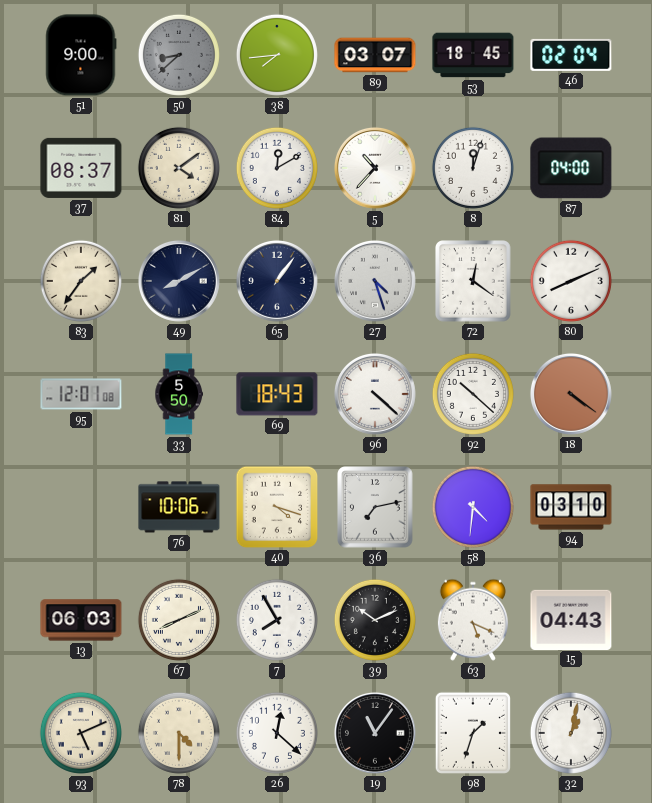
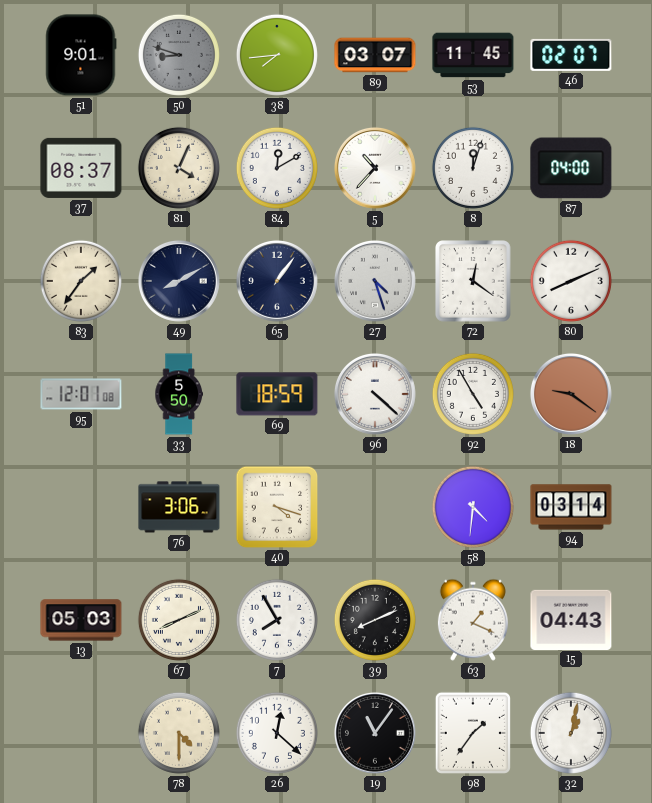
51: 9:00 -> 9:01 (81, 55)
50: 8:38 -> 8:48 (179, 55)
53: 18:45 -> 11:45 (473, 55)
46: 02:04 -> 02:07 (571, 55)
81: 4:09 -> 4:04 (179, 168)
69: 18:43 -> 18:59 (277, 394)
92: 10:22 -> 4:55 (473, 394)
18: 4:21 -> 9:21 (571, 394)
76: 10:06 -> 3:06 (179, 507)
36: 7:13 -> none (375, 507)
94: 03:10 -> 03:14 (571, 507)
13: 06:03 -> 05:03 (81, 620)
39: 10:11 -> 8:11 (375, 620)
63: 5:19 -> 1:19 (473, 620)
93: 5:11 -> none (81, 733)
98: 1:33 -> 1:36 (473, 733)
